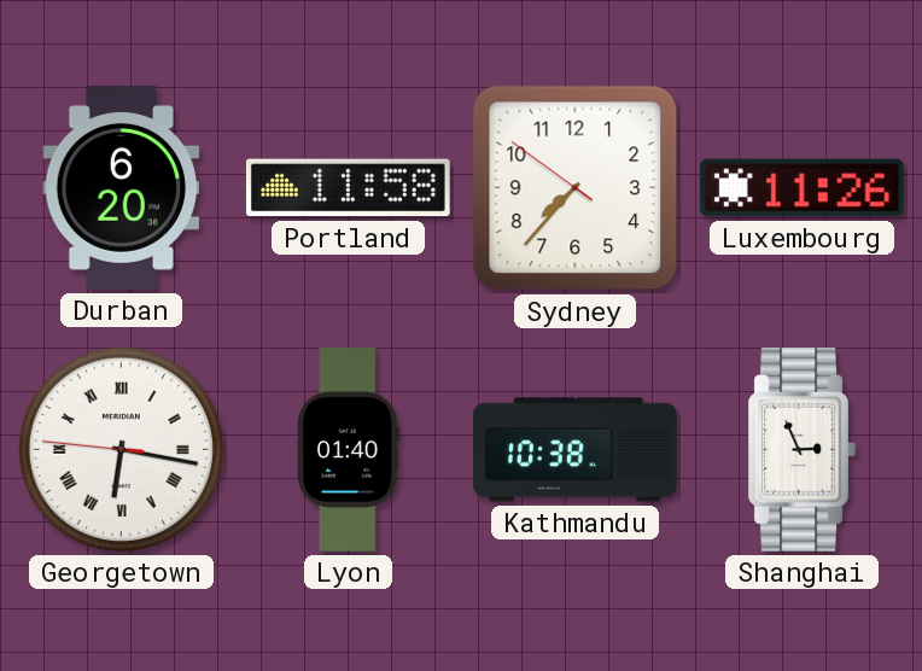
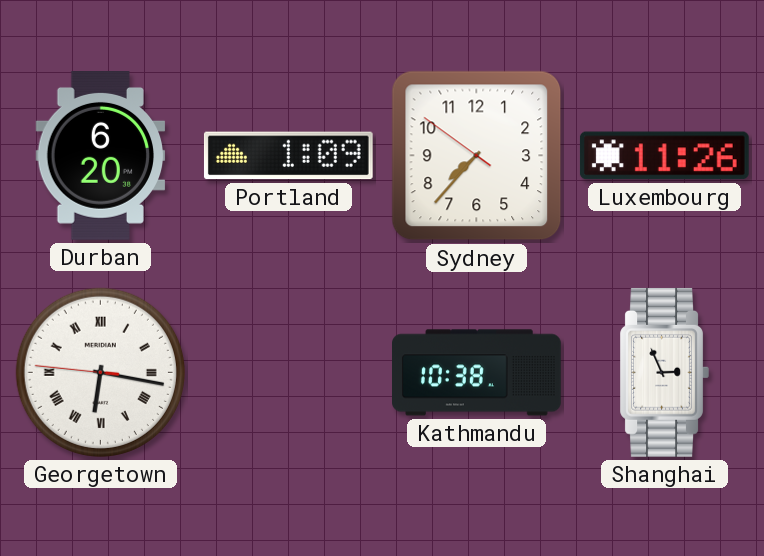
Portland: 11:58 -> 1:09 (288, 156)
Lyon: 01:40 -> none (349, 450)
